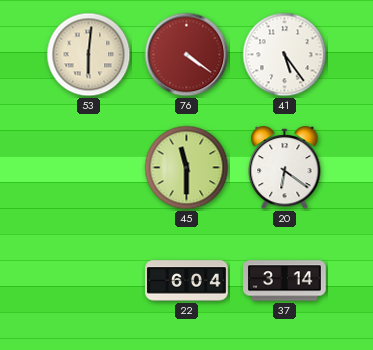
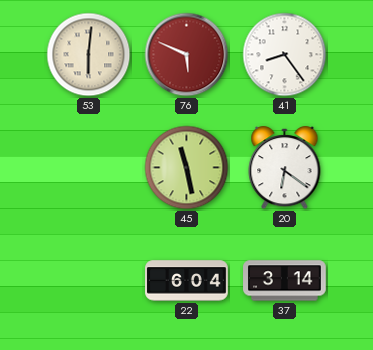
76: 4:21 -> 5:49 (187, 55)
41: 5:24 -> 8:24 (285, 55)
45: 11:30 -> 11:28 (187, 168)
